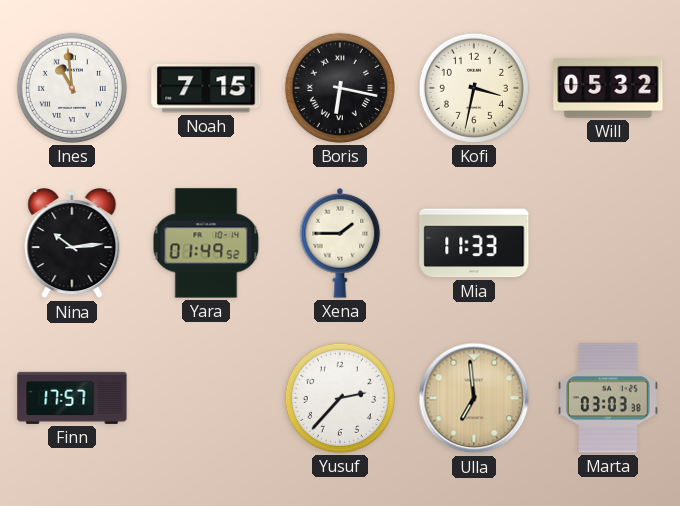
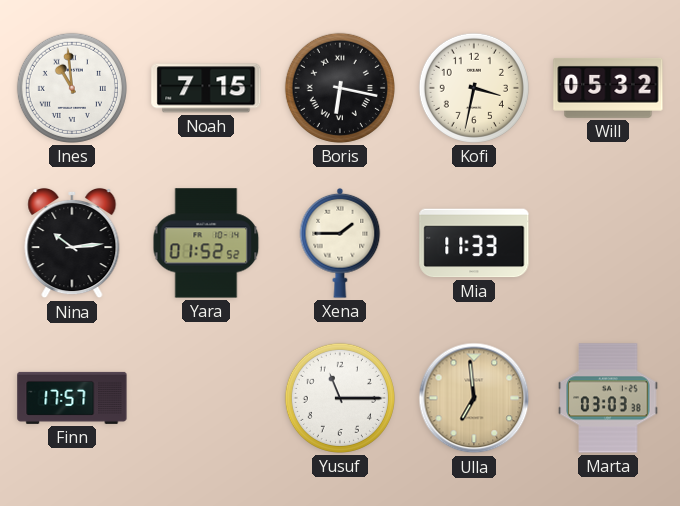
Yara: 01:49 -> 01:52 (206, 243)
Yusuf: 2:37 -> 11:15 (340, 398)
